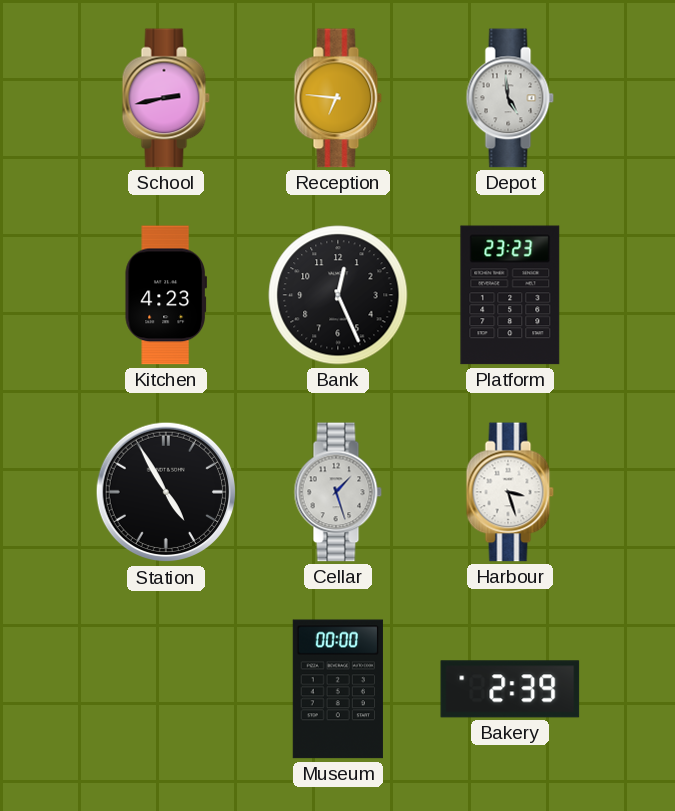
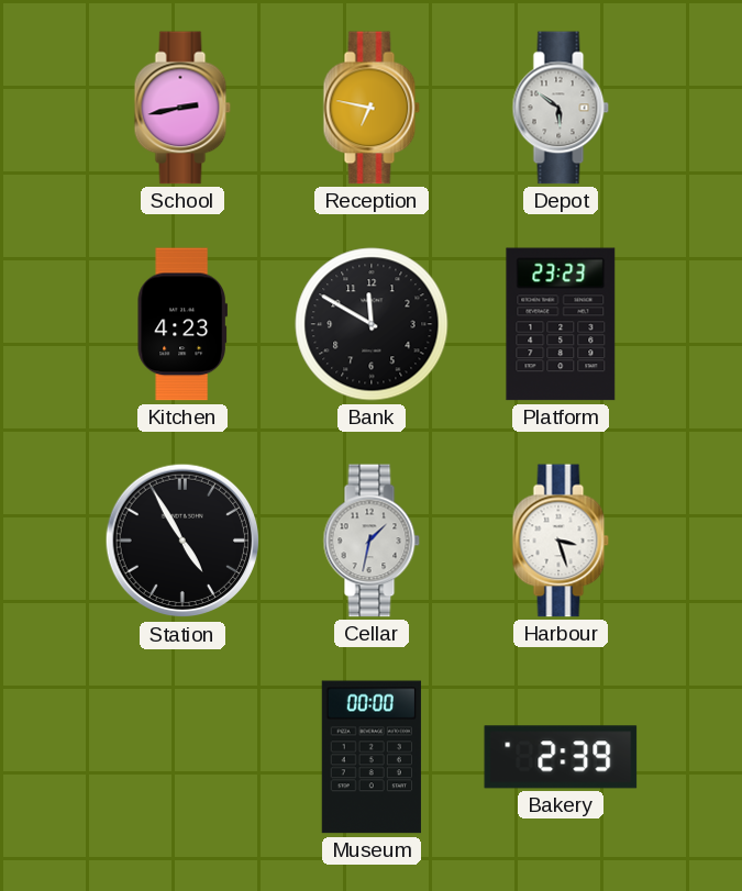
Reception: 6:46 -> 6:47 (372, 108)
Depot: 4:59 -> 5:51 (561, 108)
Bank: 12:26 -> 11:50 (372, 324)
Cellar: 1:27 -> 1:32 (372, 541)
